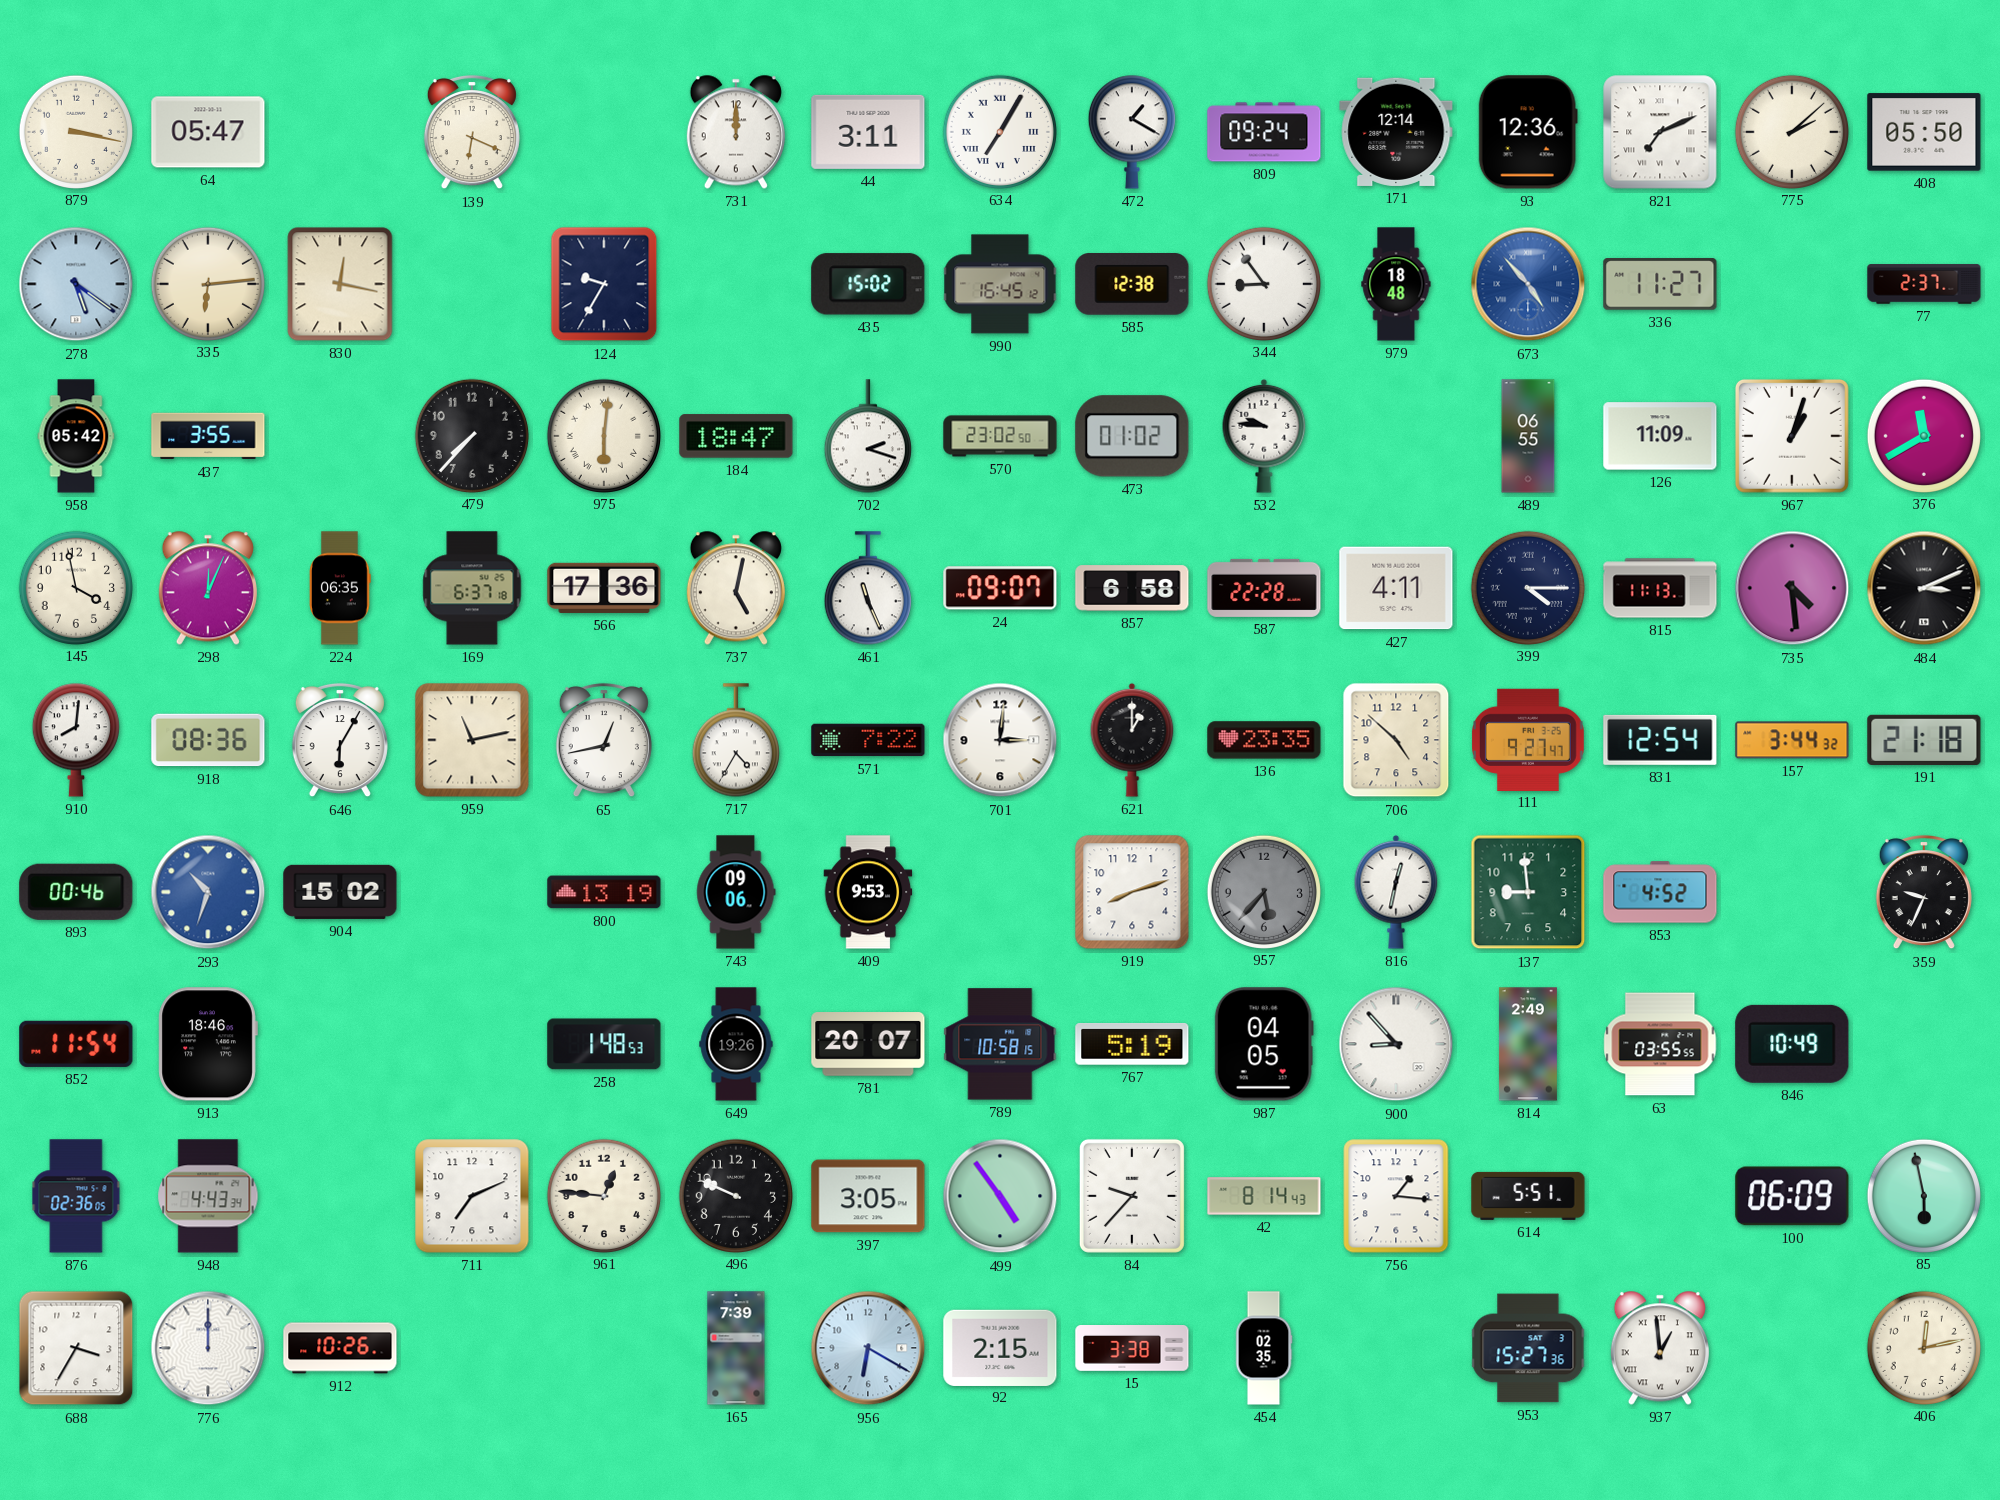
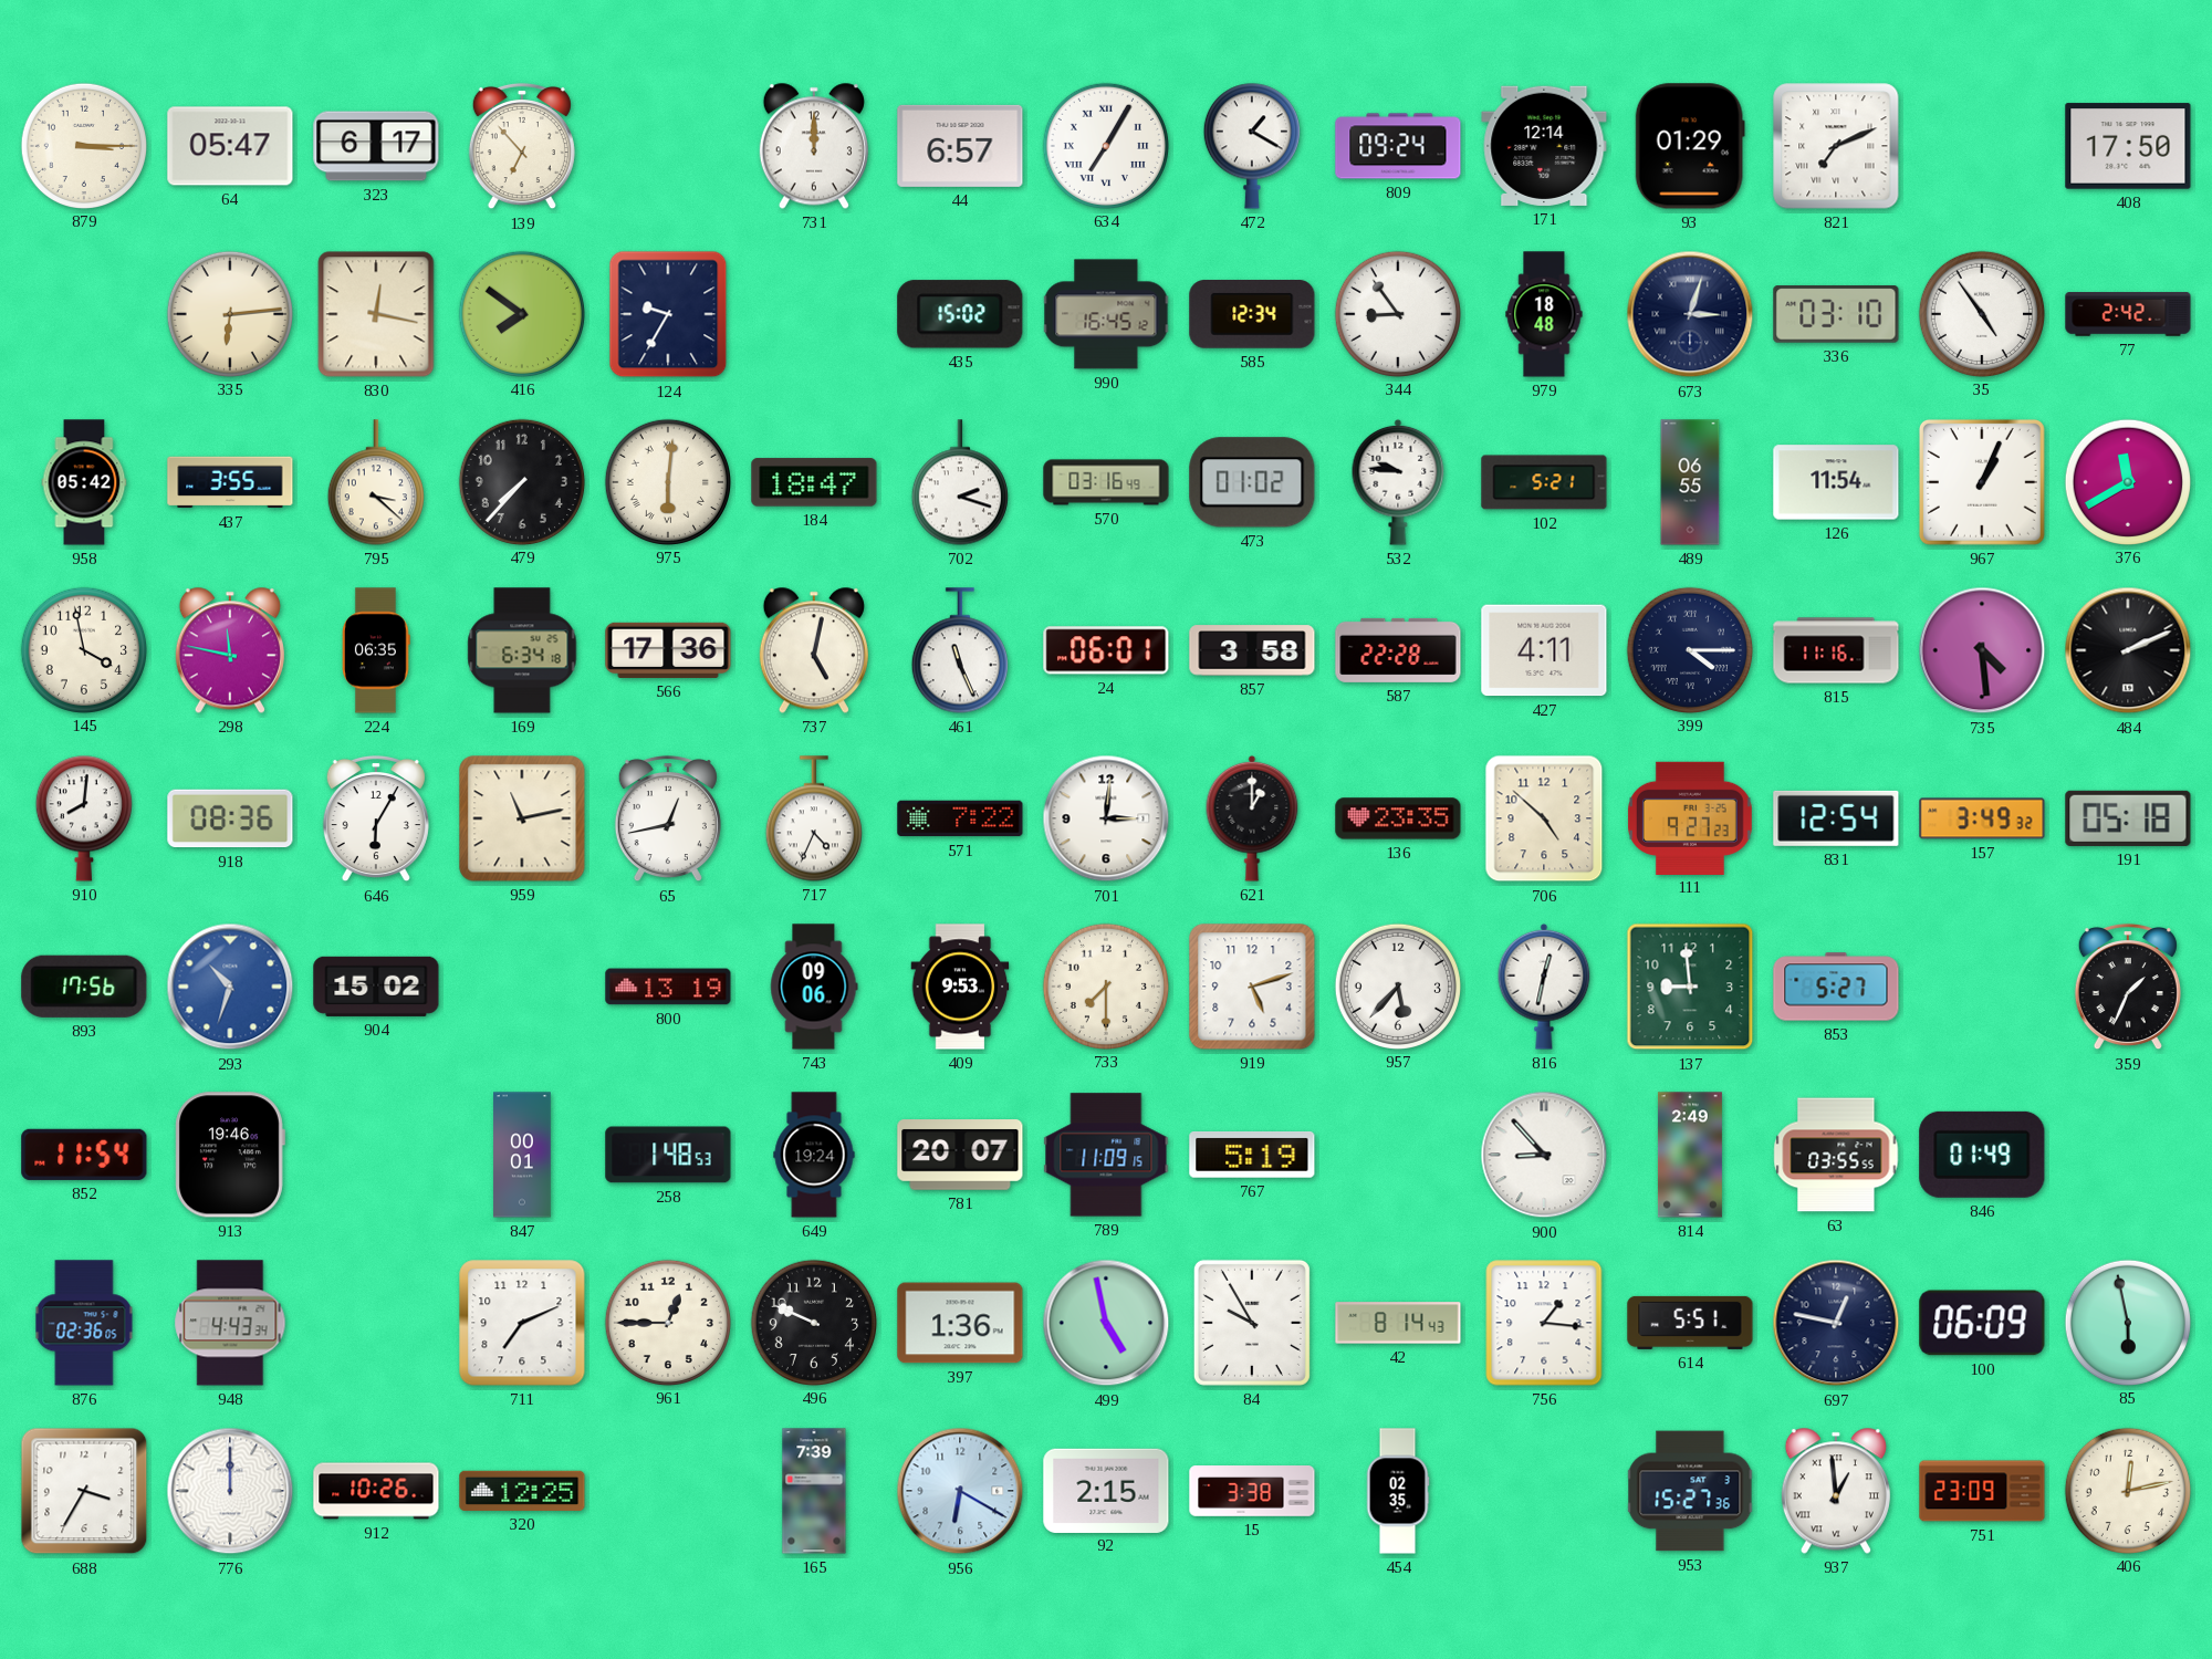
879: 3:17 -> 3:15 (83, 145)
323: none -> 6:17 (376, 146)
139: 6:19 -> 6:53 (522, 146)
44: 3:11 -> 6:57 (960, 146)
93: 12:36 -> 01:29 (1690, 146)
775: 2:08 -> none (1791, 131)
408: 05:50 -> 17:50 (2128, 146)
278: 5:21 -> none (76, 284)
416: none -> 7:51 (521, 313)
585: 12:38 -> 12:34 (1252, 315)
673: 4:53 -> 3:03 (1690, 314)
673 dial: blue -> navy (1690, 314)
336: 11:27 -> 03:10 (1836, 314)
35: none -> 4:54 (1981, 313)
77: 2:37 -> 2:42 (2128, 314)
795: none -> 3:22 (376, 482)
570: 23:02 -> 03:16 (1106, 482)
102: none -> 5:21 (1544, 482)
126: 11:09 -> 11:54 (1836, 482)
967: 1:03 -> 1:04 (1982, 482)
298: 12:04 -> 11:47 (230, 650)
169: 6:37 -> 6:34 (522, 650)
24: 09:07 -> 06:01 (1106, 650)
857: 6:58 -> 3:58 (1252, 650)
815: 11:13 -> 11:16 (1836, 650)
484: 3:11 -> 2:11 (2128, 650)
717: 4:35 -> 4:34 (814, 818)
111: 9:27:47 -> 9:27:23 (1690, 817)
157: 3:44 -> 3:49 (1982, 818)
191: 21:18 -> 05:18 (2128, 818)
893: 00:46 -> 17:56 (84, 987)
733: none -> 7:30 (1105, 985)
919: 8:12 -> 5:12 (1252, 987)
957 dial: grey -> white (1397, 985)
853: 4:52 -> 5:27 (1836, 987)
359: 9:34 -> 1:34 (2128, 987)
913: 18:46 -> 19:46 (230, 1155)
847: none -> 00:01 (522, 1155)
649: 19:26 -> 19:24 (814, 1155)
789: 10:58 -> 11:09 (1106, 1155)
987: 04:05 -> none (1264, 1044)
846: 10:49 -> 01:49 (1982, 1155)
961: 12:46 -> 12:45 (667, 1322)
397: 3:05 -> 1:36 (960, 1323)
499: 4:54 -> 4:58 (1106, 1323)
84: 9:37 -> 9:55 (1252, 1323)
697: none -> 12:47 (1836, 1323)
320: none -> 12:25 (522, 1491)
751: none -> 23:09 (1982, 1491)
